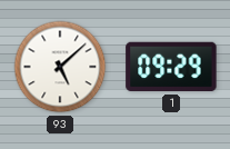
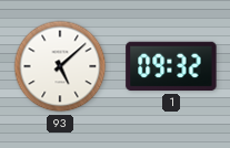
1: 09:29 -> 09:32 (171, 66)
